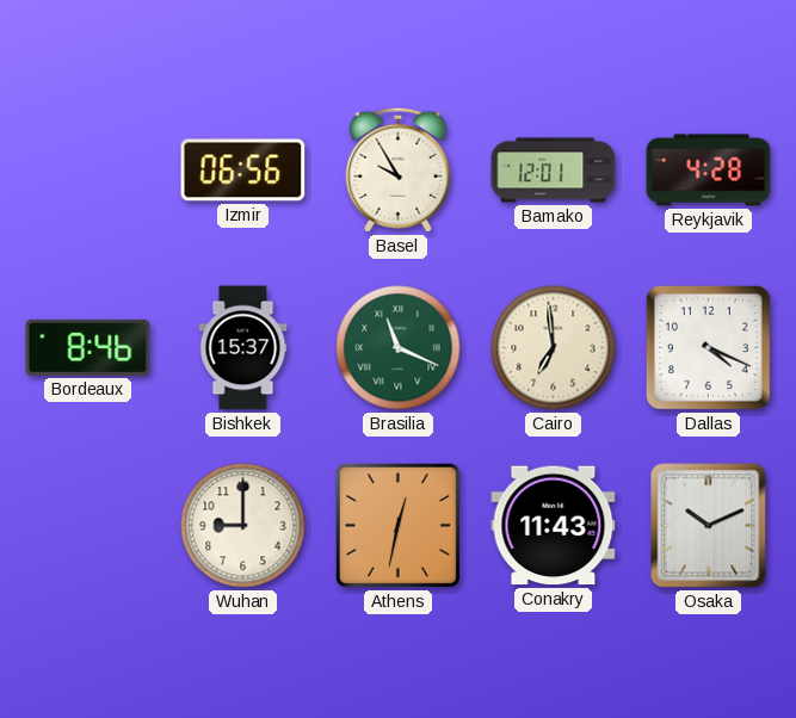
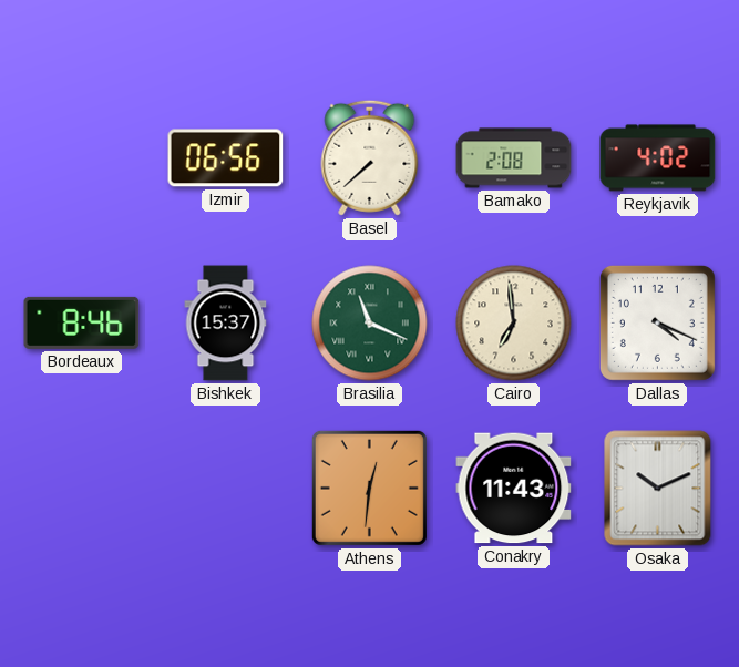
Basel: 9:55 -> 7:38 (370, 157)
Bamako: 12:01 -> 2:08 (514, 158)
Reykjavik: 4:28 -> 4:02 (658, 158)
Wuhan: 9:00 -> none (243, 526)
Athens: 12:32 -> 12:31 (369, 488)
